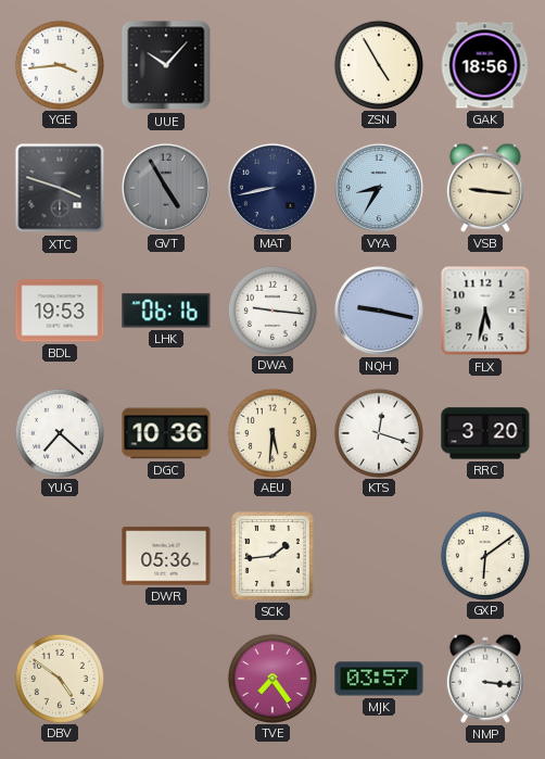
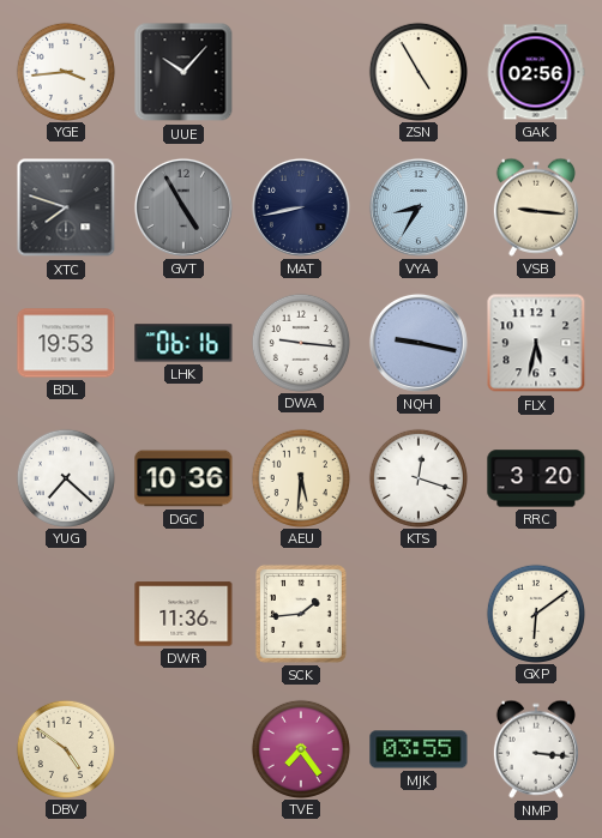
GAK: 18:56 -> 02:56 (536, 72)
XTC: 3:48 -> 7:48 (66, 207)
DWR: 05:36 -> 11:36 (183, 614)
MJK: 03:57 -> 03:55 (419, 749)
